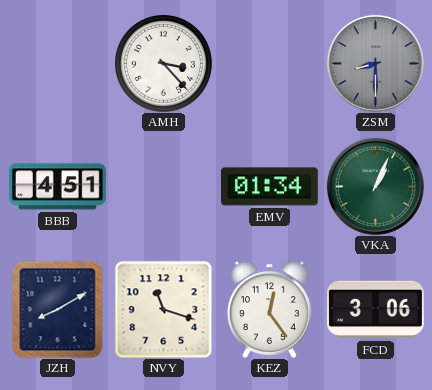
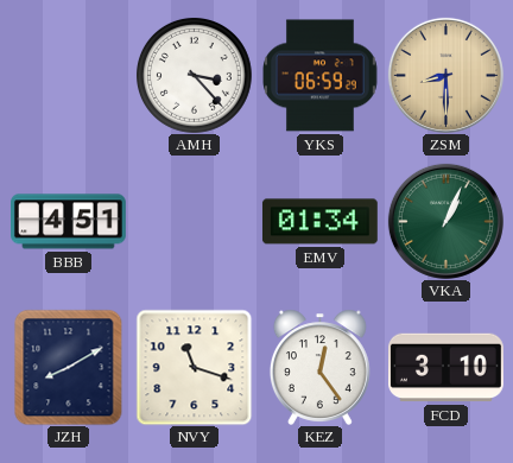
YKS: none -> 06:59 (321, 76)
ZSM dial: grey -> champagne (445, 75)
FCD: 3:06 -> 3:10 (446, 368)
